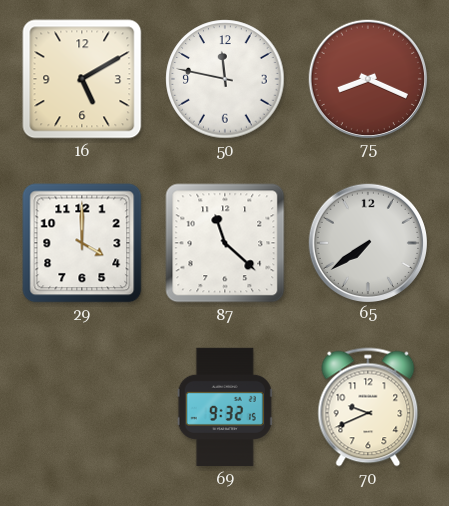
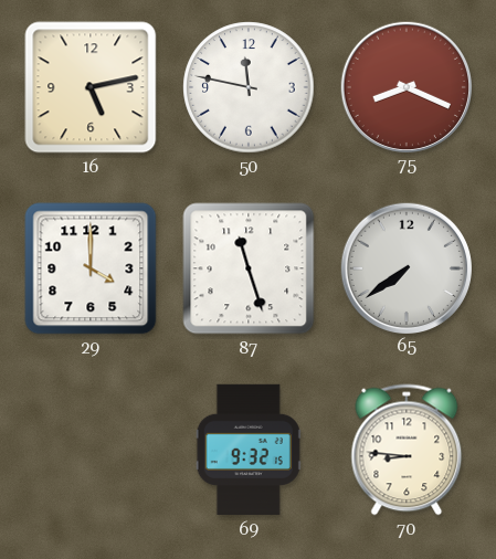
16: 5:10 -> 5:13 (91, 87)
87: 11:22 -> 11:27 (249, 268)
70: 9:41 -> 8:46 (407, 450)
